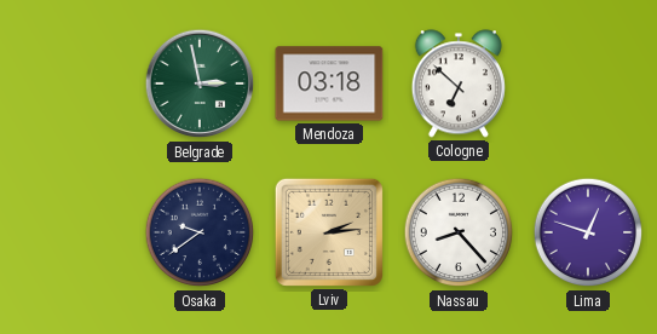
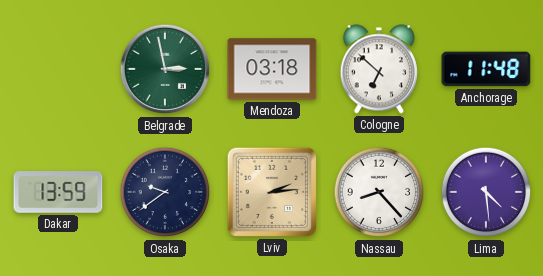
Anchorage: none -> 11:48 (486, 69)
Dakar: none -> 13:59 (58, 192)
Lima: 12:48 -> 4:29 (486, 192)
